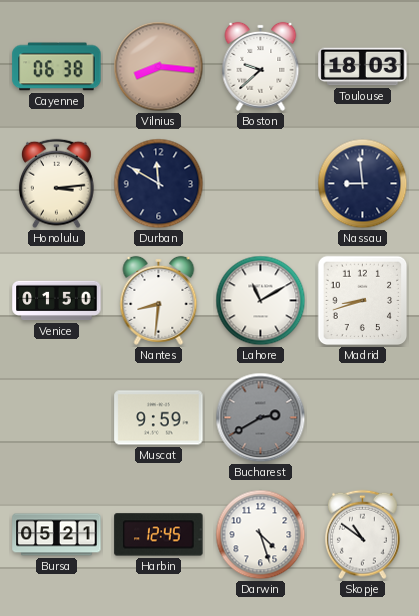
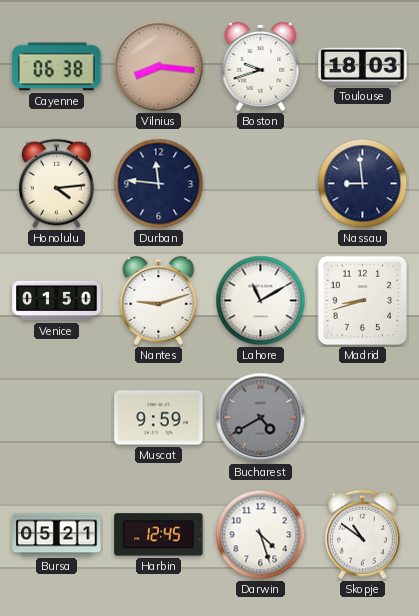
Boston: 9:38 -> 9:42 (261, 66)
Honolulu: 3:14 -> 4:14 (56, 184)
Durban: 11:50 -> 11:46 (159, 184)
Nantes: 8:31 -> 9:12 (159, 300)
Bucharest: 2:40 -> 4:40 (261, 418)
